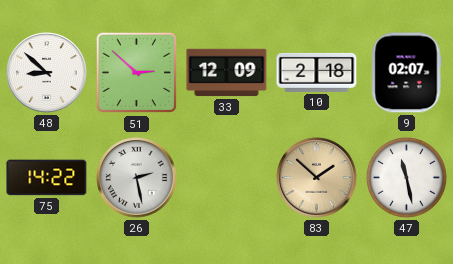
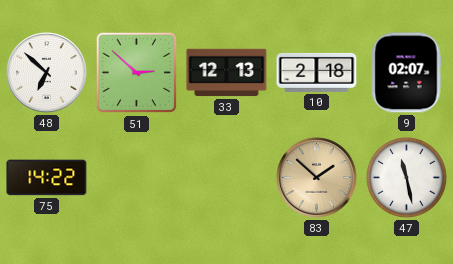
48: 8:52 -> 6:52 (47, 73)
33: 12:09 -> 12:13 (227, 73)
26: 2:28 -> none (137, 178)
